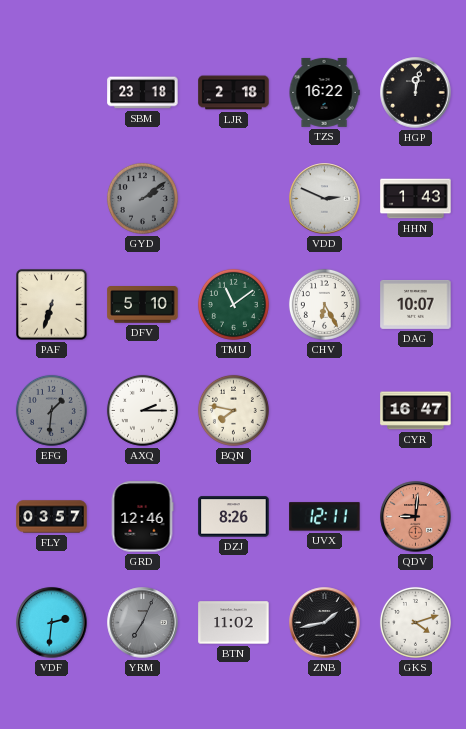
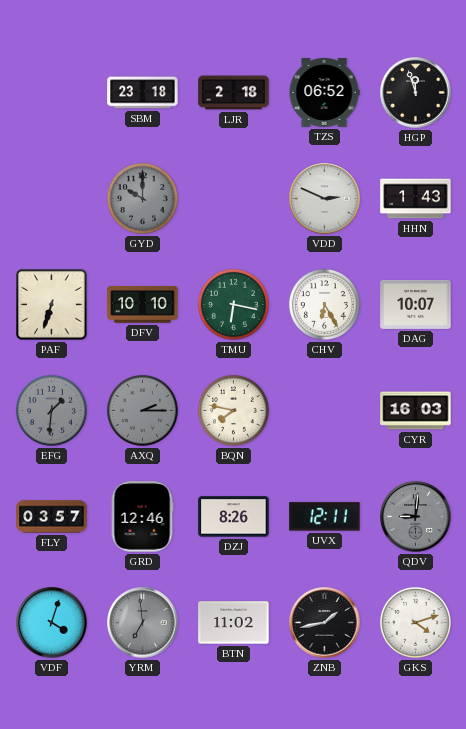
TZS: 16:22 -> 06:52 (324, 92)
HGP: 12:02 -> 11:57 (416, 93)
GYD: 2:09 -> 10:00 (142, 198)
DFV: 5:10 -> 10:10 (143, 305)
TMU: 11:09 -> 6:17 (233, 304)
AXQ dial: white -> grey (142, 410)
CYR: 16:47 -> 16:03 (416, 411)
QDV dial: salmon -> grey (416, 517)
VDF: 2:31 -> 4:03 (52, 623)
YRM: 7:04 -> 6:59 (143, 623)
